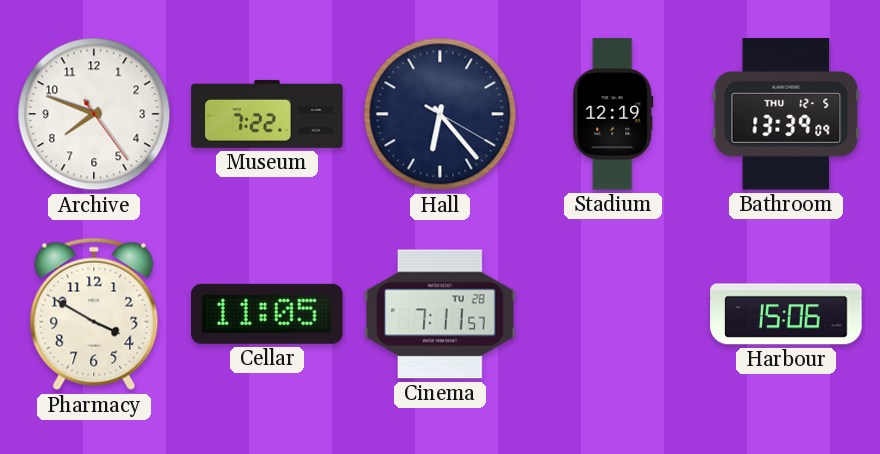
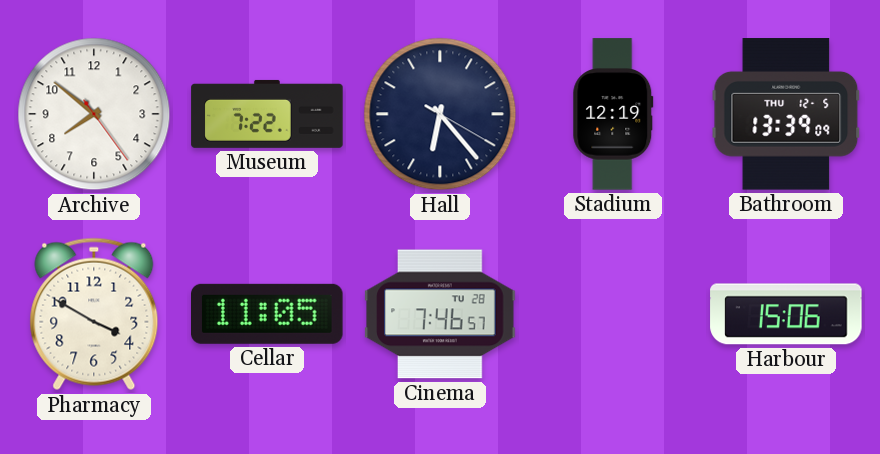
Archive: 7:48 -> 7:51 (94, 114)
Cinema: 7:11 -> 7:46 (440, 314)
